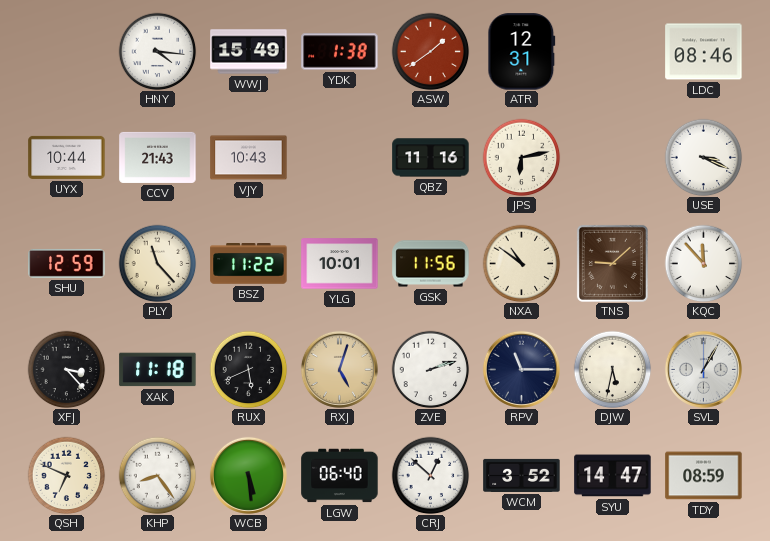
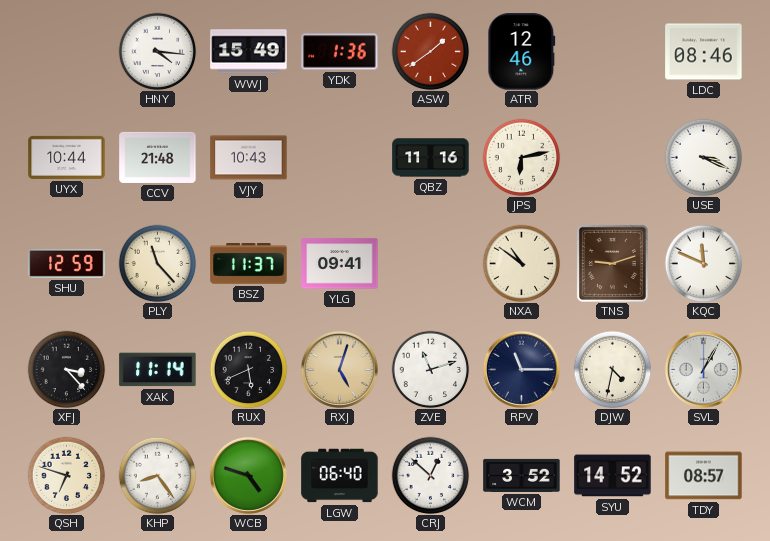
YDK: 1:38 -> 1:36 (340, 52)
ATR: 12:31 -> 12:46 (522, 52)
CCV: 21:43 -> 21:48 (158, 157)
BSZ: 11:22 -> 11:37 (249, 264)
YLG: 10:01 -> 09:41 (340, 264)
GSK: 11:56 -> none (431, 264)
TNS: 9:08 -> 9:12 (612, 263)
KQC: 11:53 -> 11:49 (703, 263)
XAK: 11:18 -> 11:14 (158, 370)
ZVE: 2:12 -> 11:12 (430, 369)
DJW: 5:32 -> 4:32 (612, 369)
QSH: 6:49 -> 6:48 (66, 475)
WCB: 5:29 -> 4:48 (248, 475)
SYU: 14:47 -> 14:52 (613, 476)
TDY: 08:59 -> 08:57 (704, 476)
